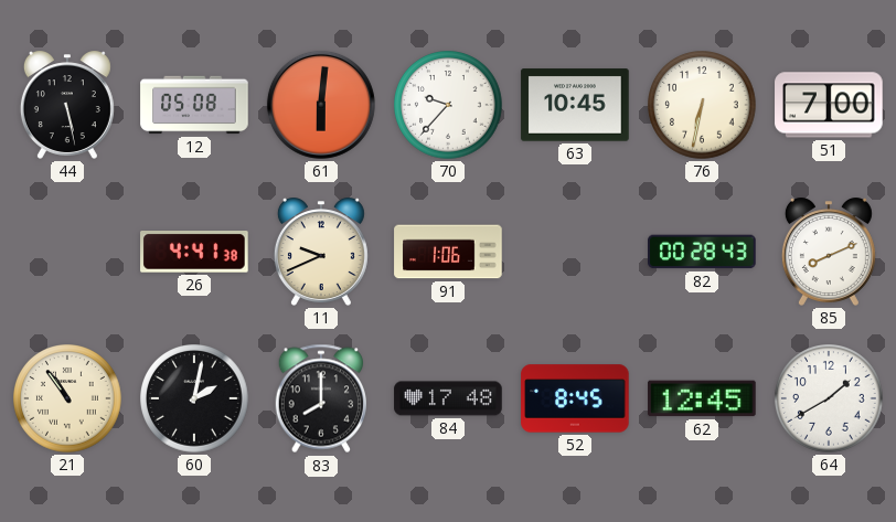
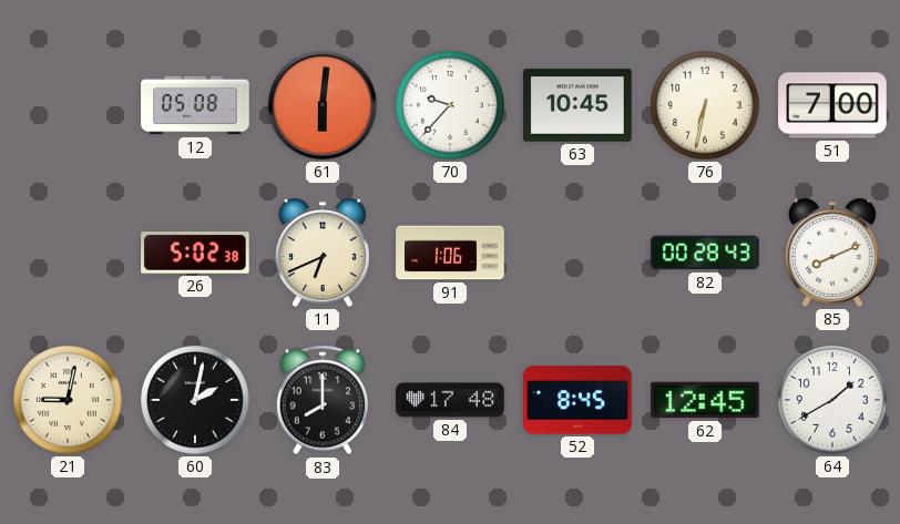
44: 5:28 -> none (67, 105)
26: 4:41 -> 5:02 (195, 253)
11: 9:41 -> 6:41 (323, 253)
21: 10:54 -> 9:02 (69, 400)
